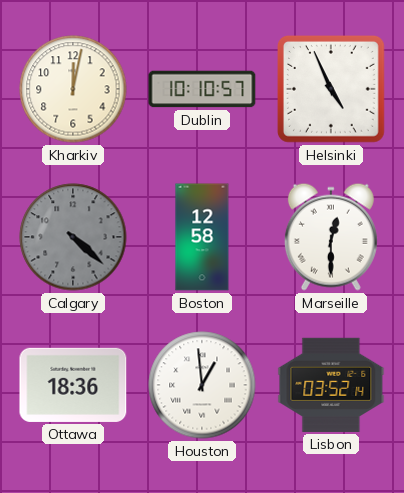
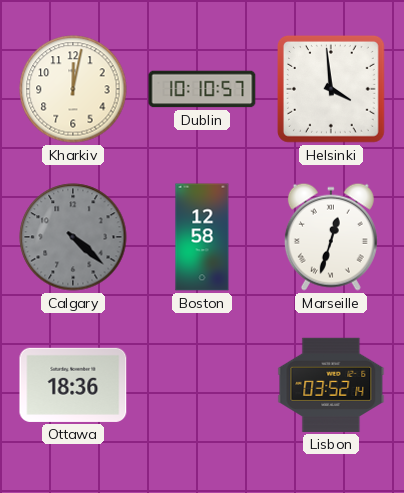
Helsinki: 4:56 -> 3:59 (332, 90)
Marseille: 12:30 -> 12:33 (331, 237)
Houston: 12:59 -> none (202, 385)
